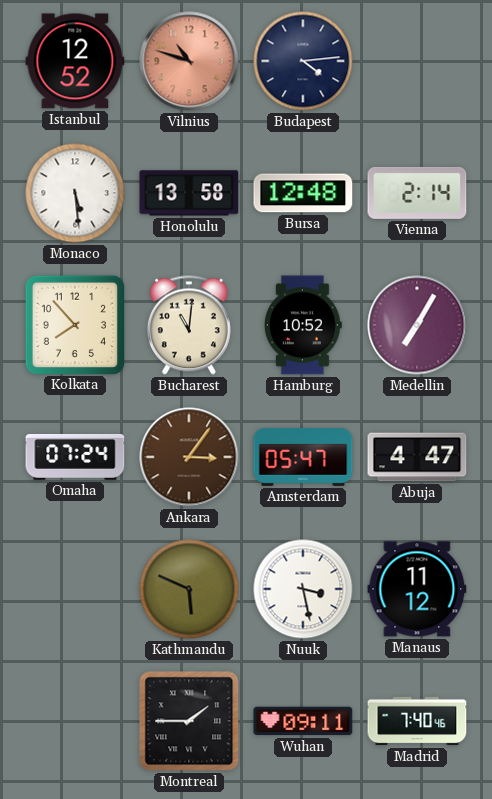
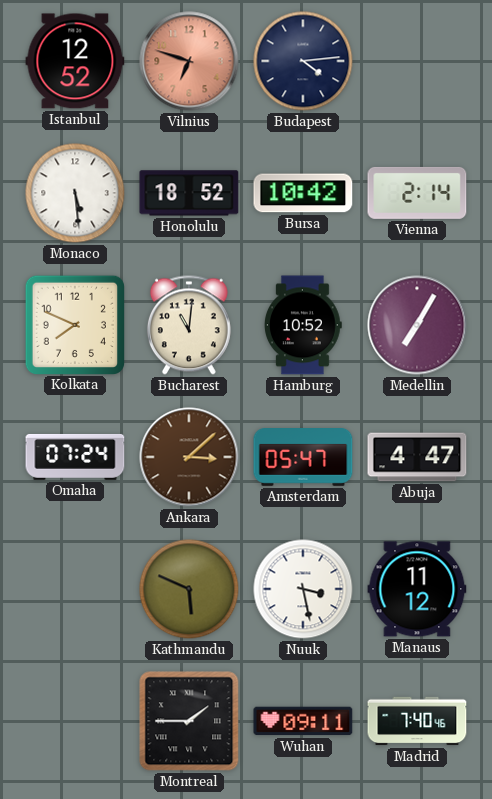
Vilnius: 10:48 -> 6:48 (189, 61)
Honolulu: 13:58 -> 18:52 (189, 193)
Bursa: 12:48 -> 10:42 (303, 193)
Kolkata: 7:53 -> 7:49 (74, 324)
Ankara: 3:06 -> 3:08 (189, 457)
